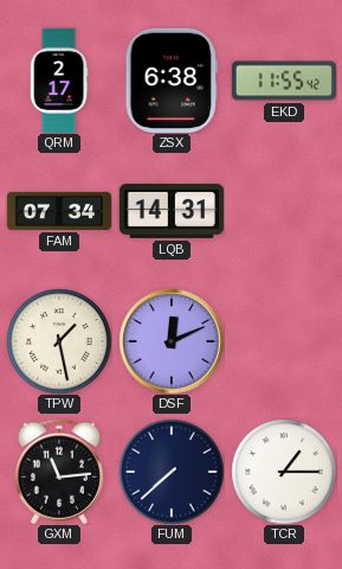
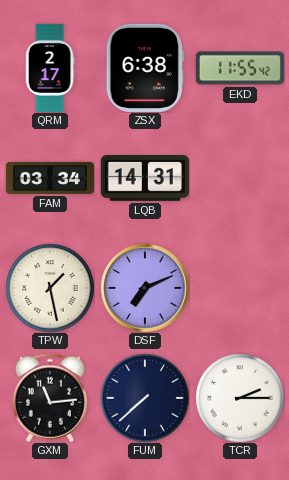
FAM: 07:34 -> 03:34 (50, 178)
DSF: 12:11 -> 7:11 (145, 288)
TCR: 1:15 -> 2:15 (240, 398)
